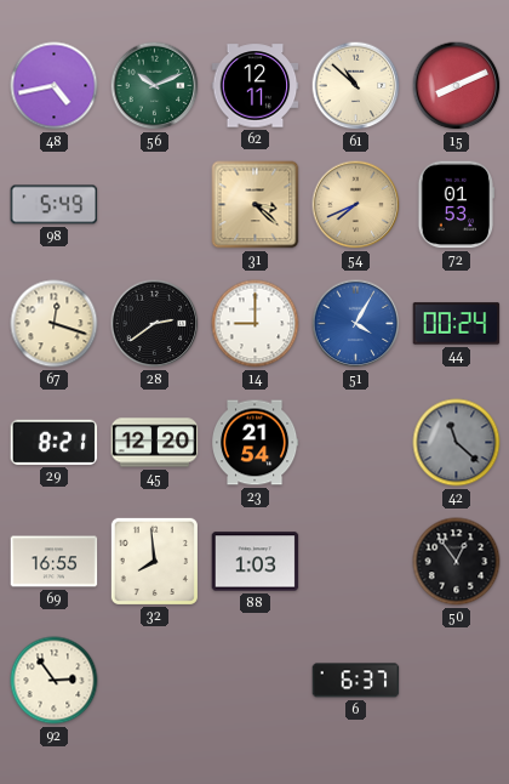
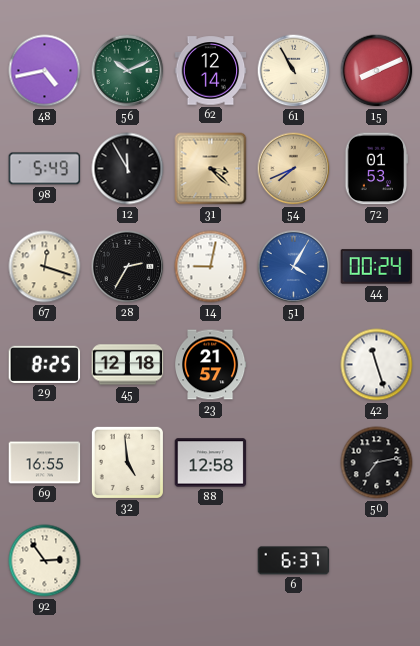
62: 12:11 -> 12:14 (211, 71)
61: 10:52 -> 10:55 (294, 71)
12: none -> 11:55 (128, 169)
28: 2:39 -> 2:35 (128, 267)
14: 9:00 -> 9:02 (211, 267)
29: 8:21 -> 8:25 (45, 364)
45: 12:20 -> 12:18 (128, 365)
23: 21:54 -> 21:57 (210, 365)
42: 11:22 -> 11:27 (377, 365)
42 dial: grey -> white (377, 365)
32: 7:59 -> 4:59 (127, 462)
88: 1:03 -> 12:58 (211, 463)
50: 12:54 -> 7:13 (377, 463)
